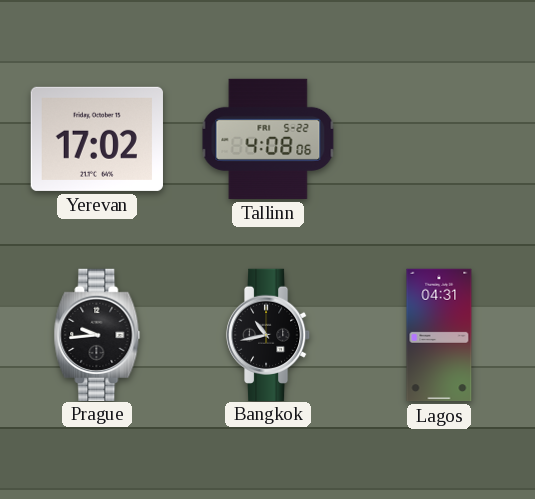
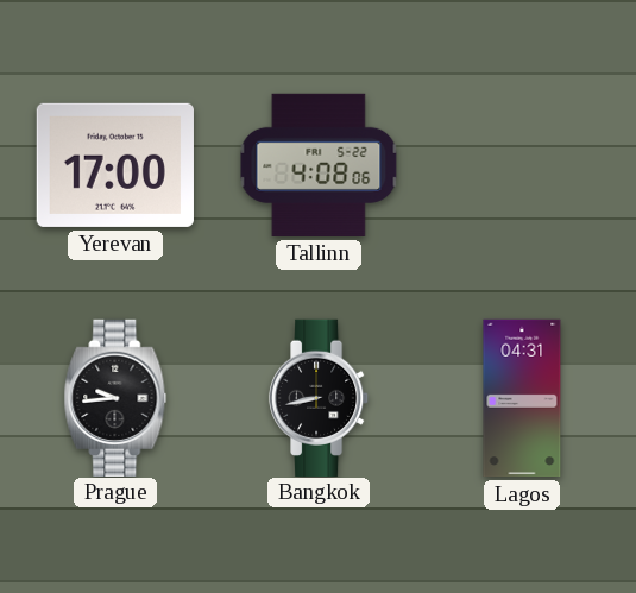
Yerevan: 17:02 -> 17:00 (115, 165)
Bangkok: 10:43 -> 8:43 (319, 397)
